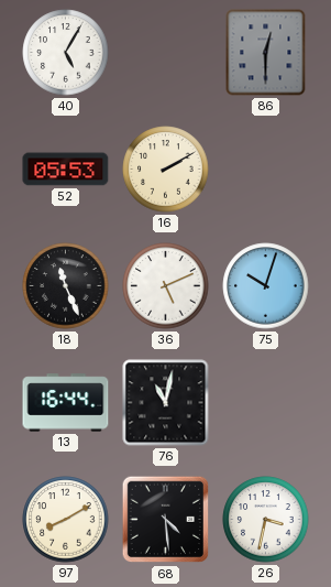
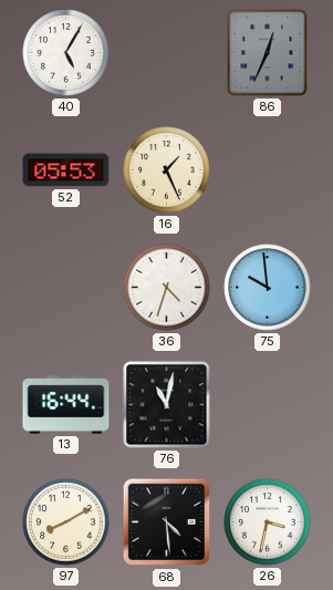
86: 12:30 -> 12:34 (268, 53)
16: 2:10 -> 1:26 (167, 170)
18: 11:26 -> none (66, 286)
36: 5:11 -> 4:33 (167, 288)
75: 10:03 -> 9:59 (268, 288)
